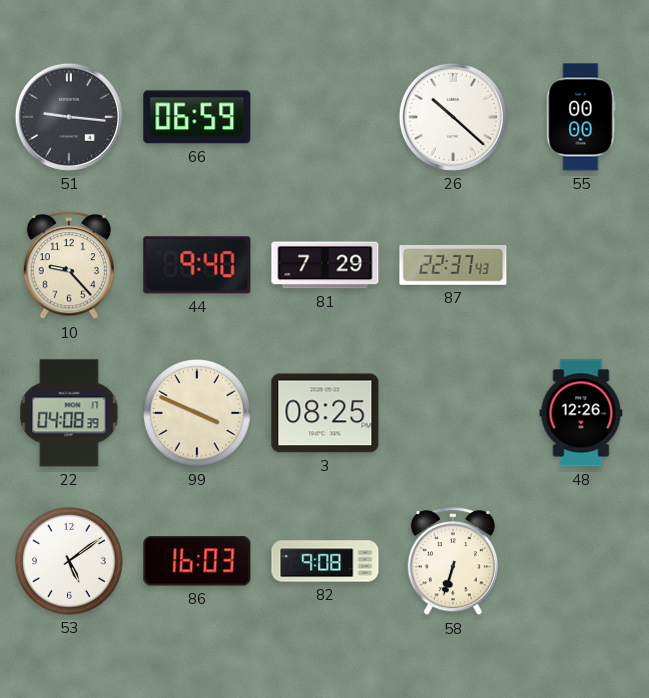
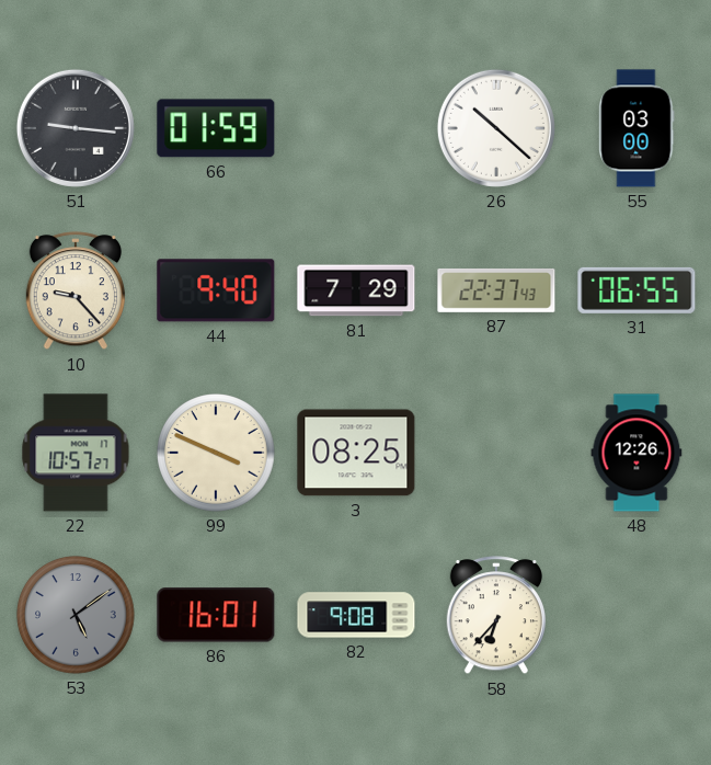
66: 06:59 -> 01:59 (216, 128)
55: 00:00 -> 03:00 (637, 128)
31: none -> 06:55 (637, 290)
22: 04:08 -> 10:57 (76, 453)
53 dial: white -> grey (76, 615)
86: 16:03 -> 16:01 (216, 615)
58: 6:33 -> 6:37 (496, 616)
